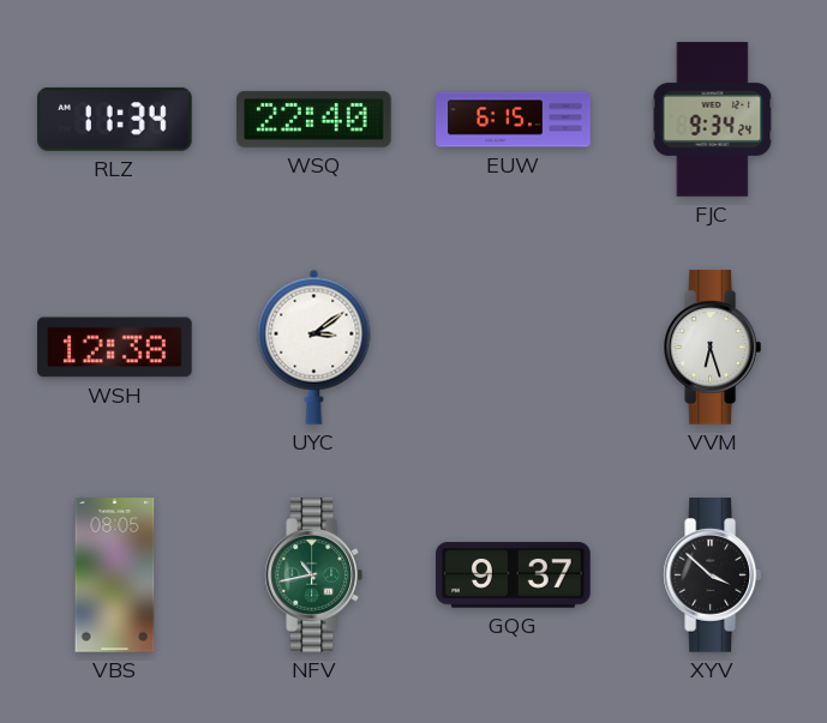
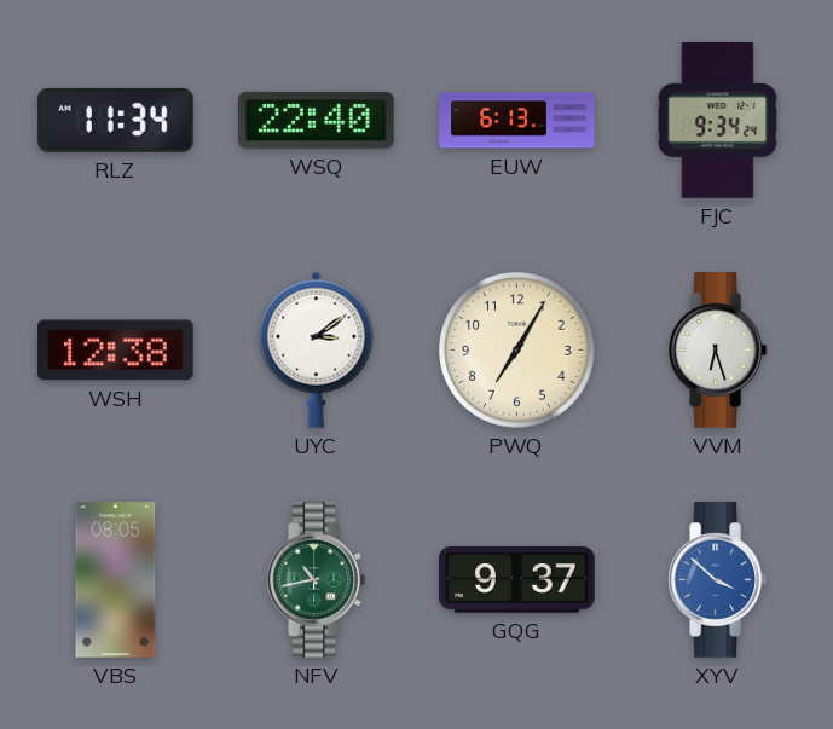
EUW: 6:15 -> 6:13 (517, 121)
PWQ: none -> 7:05 (517, 351)
XYV dial: black -> blue (717, 580)
